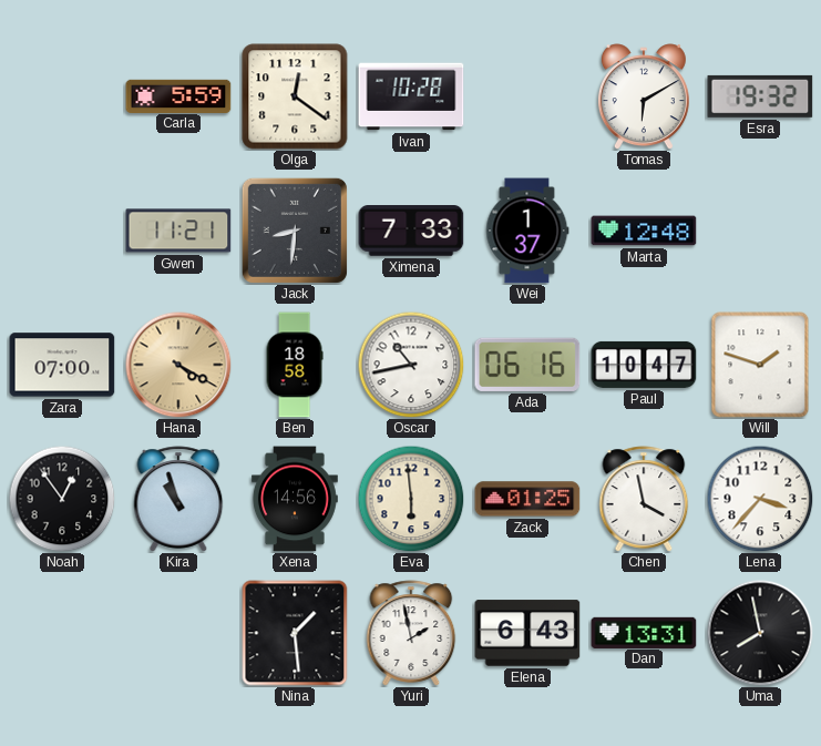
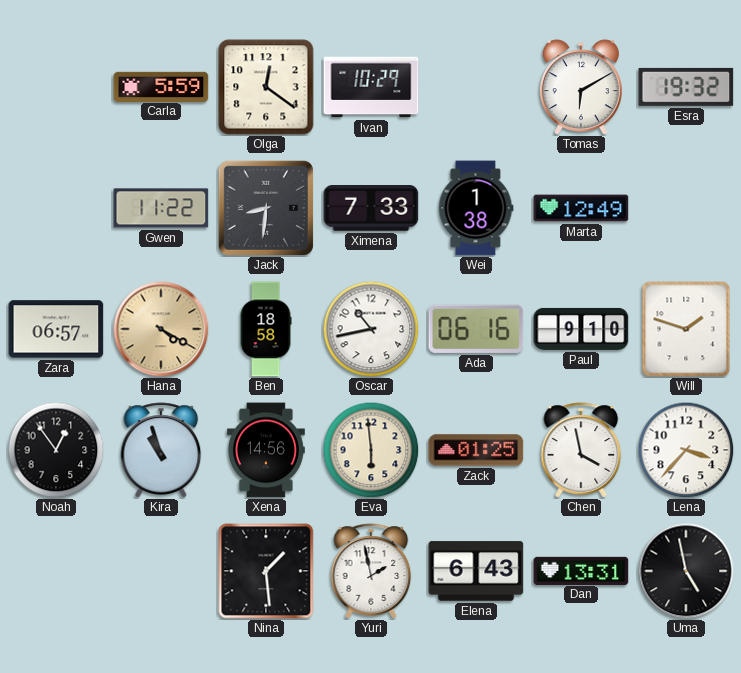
Ivan: 10:28 -> 10:29 (371, 87)
Gwen: 11:21 -> 11:22 (161, 208)
Wei: 1:37 -> 1:38 (476, 208)
Marta: 12:48 -> 12:49 (581, 208)
Zara: 07:00 -> 06:57 (56, 329)
Paul: 10:47 -> 9:10 (581, 329)
Uma: 7:58 -> 4:58 (686, 571)
